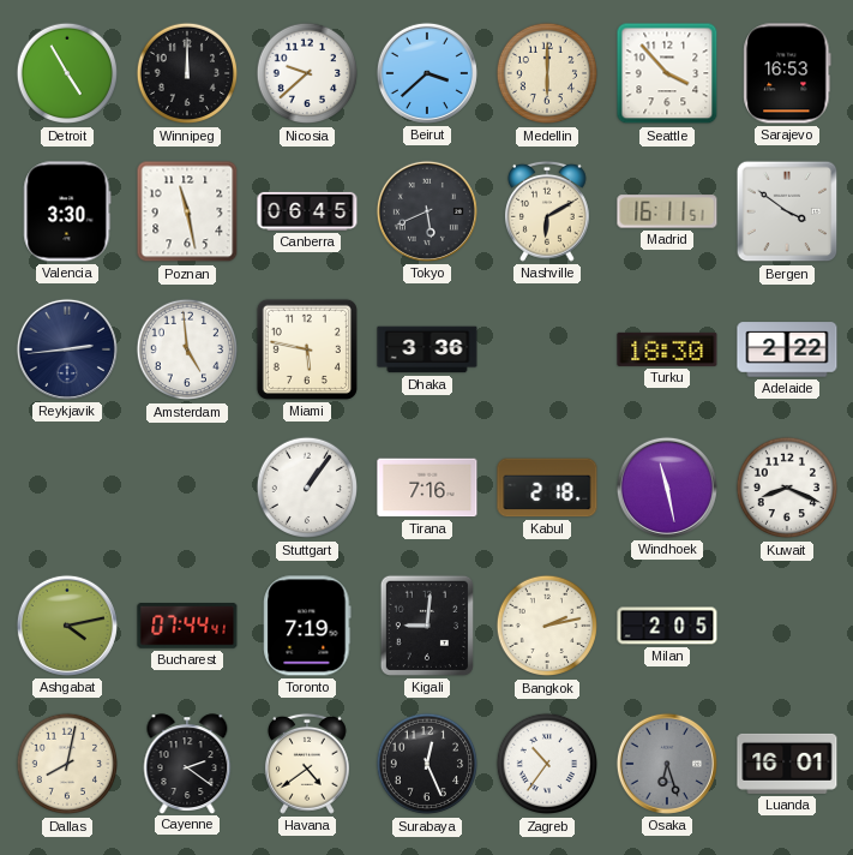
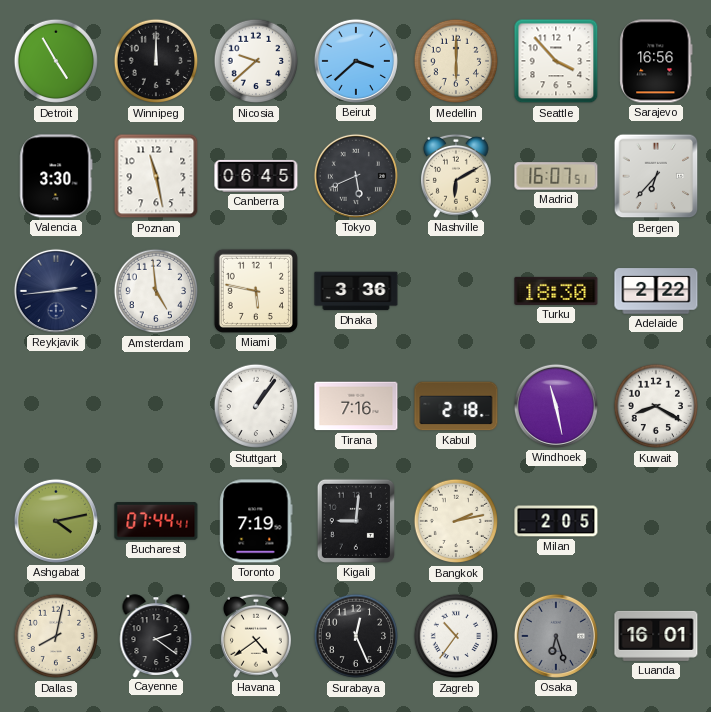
Sarajevo: 16:53 -> 16:56 (656, 61)
Madrid: 16:11 -> 16:07 (556, 176)
Bergen: 3:51 -> 6:37 (656, 176)
Kuwait: 8:19 -> 8:20 (656, 406)
